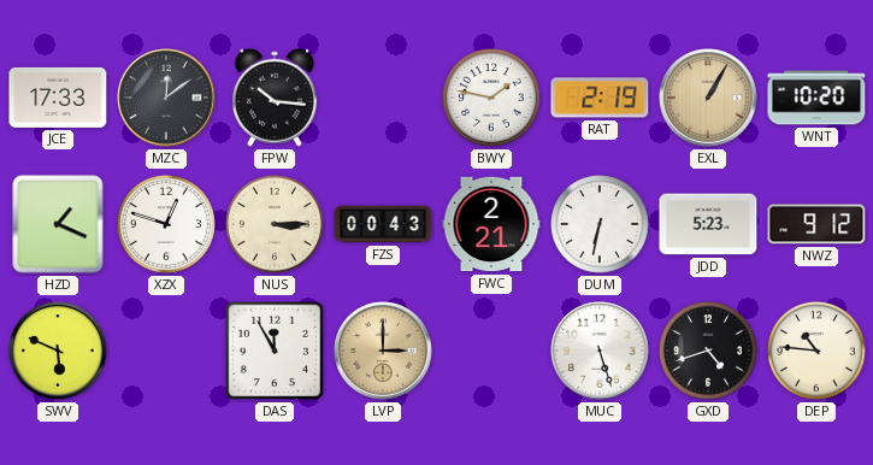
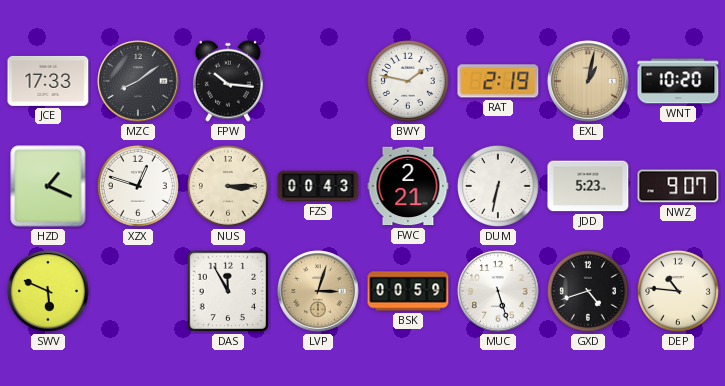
MZC: 12:09 -> 8:09 (138, 81)
EXL: 1:05 -> 1:02 (588, 81)
NWZ: 9:12 -> 9:07 (678, 186)
LVP: 3:00 -> 3:03 (318, 291)
BSK: none -> 00:59 (408, 291)
